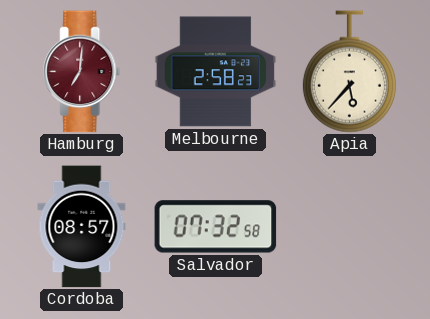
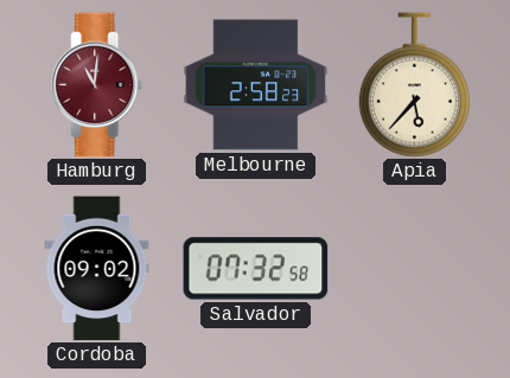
Hamburg: 7:01 -> 11:01 (97, 85)
Cordoba: 08:57 -> 09:02 (97, 269)
